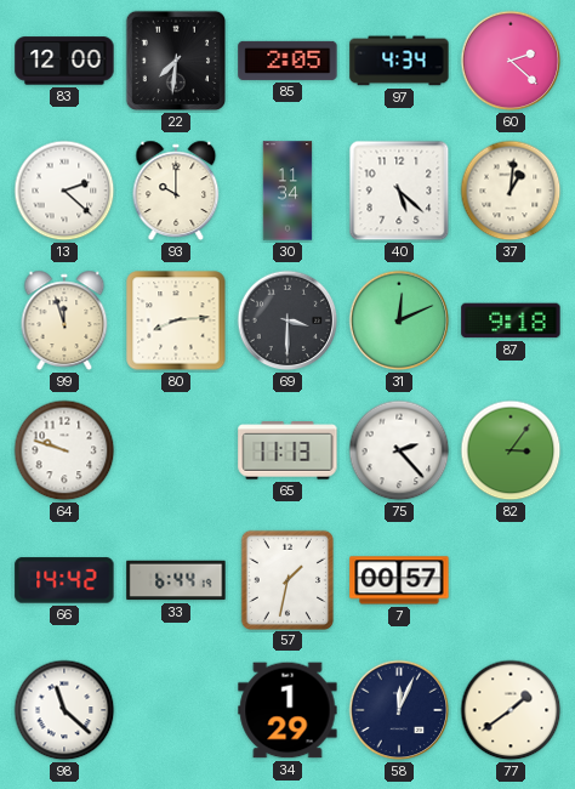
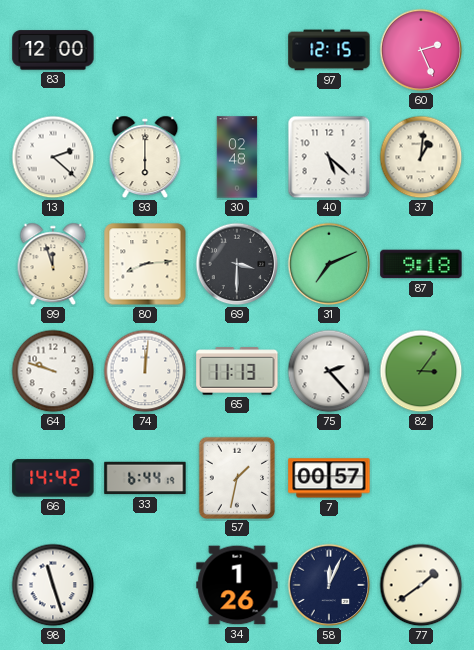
22: 7:31 -> none (176, 61)
85: 2:05 -> none (287, 61)
97: 4:34 -> 12:15 (329, 50)
60: 2:22 -> 2:26 (421, 50)
93: 10:00 -> 6:00 (145, 157)
30: 11:34 -> 02:48 (237, 157)
31: 12:11 -> 7:11 (329, 264)
74: none -> 12:01 (145, 371)
98: 11:22 -> 11:27 (53, 585)
34: 1:29 -> 1:26 (237, 585)
